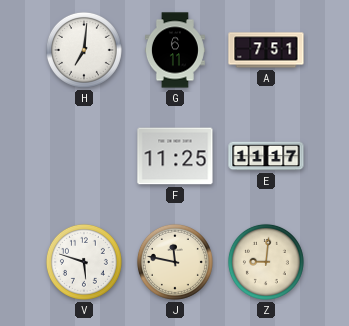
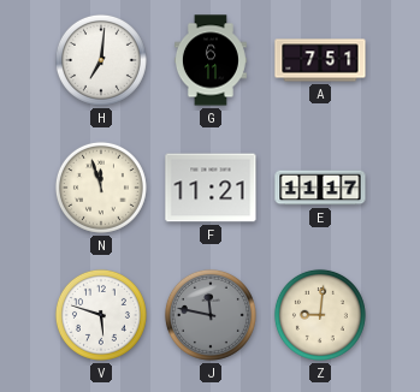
N: none -> 11:57 (101, 188)
F: 11:25 -> 11:21 (211, 188)
J dial: cream -> grey (211, 315)
